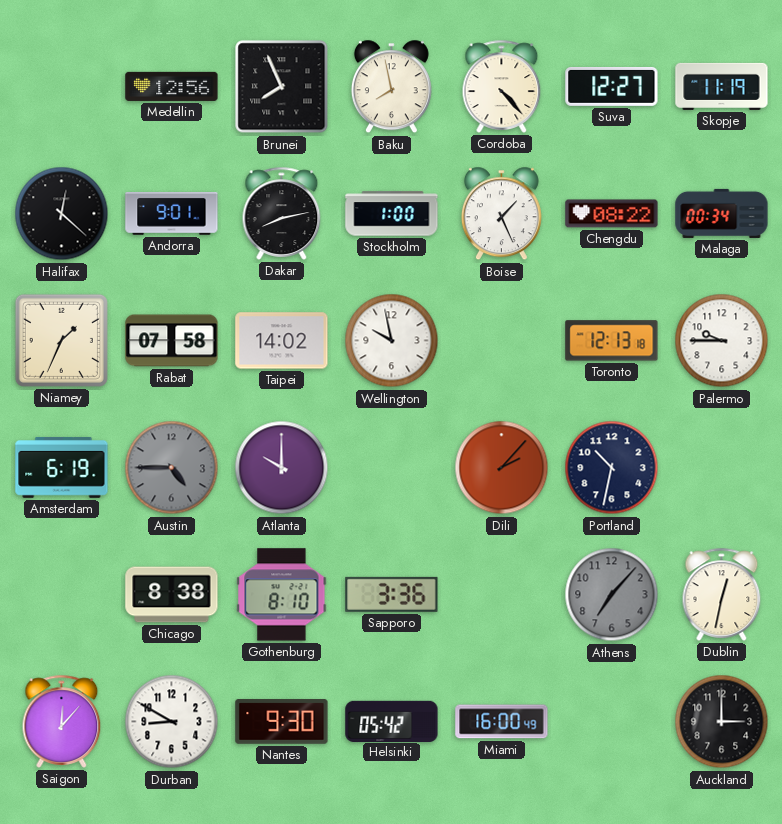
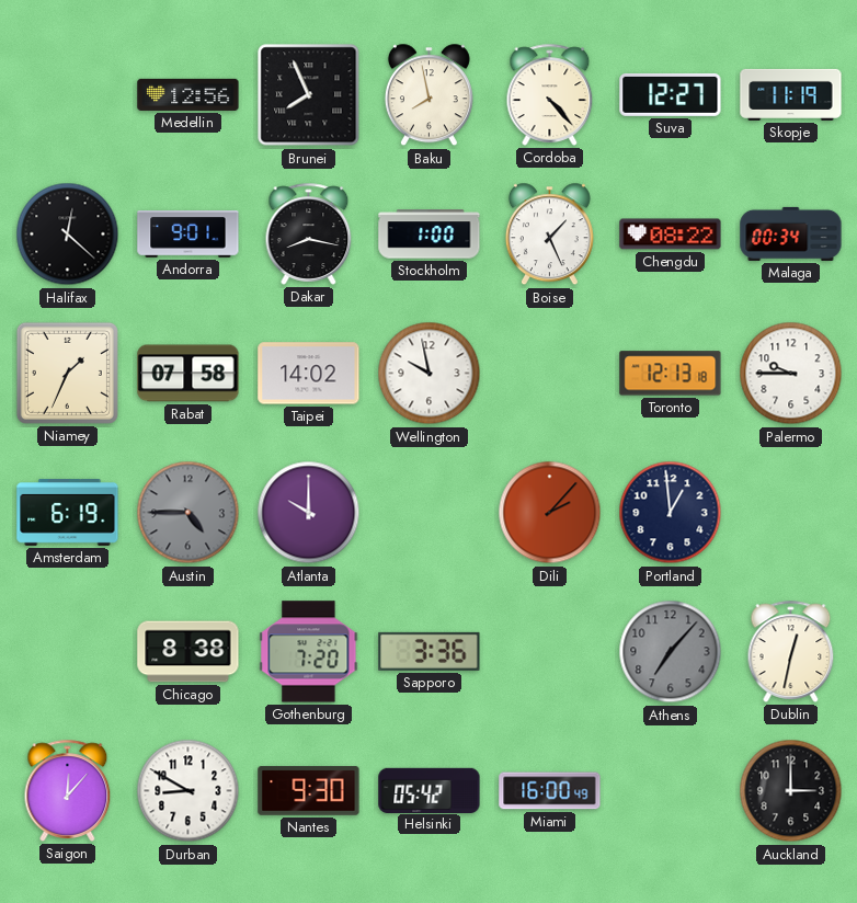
Dakar: 8:13 -> 8:17 (309, 233)
Portland: 10:32 -> 12:59 (671, 513)
Gothenburg: 8:10 -> 7:20 (309, 652)
